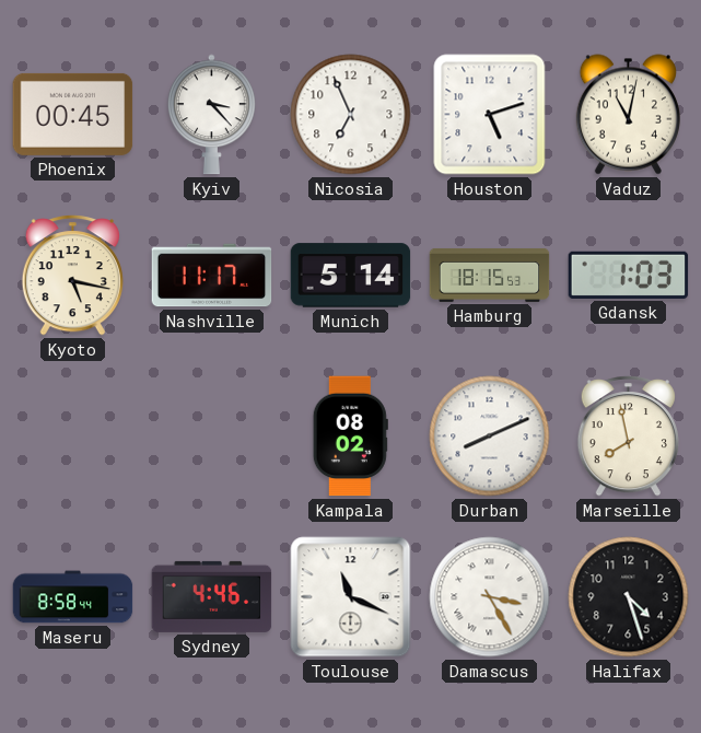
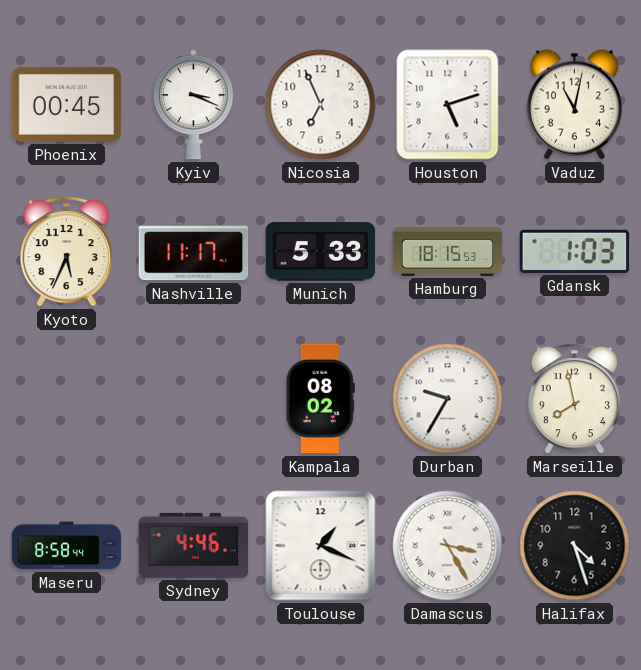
Kyiv: 3:23 -> 3:19 (194, 105)
Kyoto: 5:17 -> 5:34 (66, 252)
Munich: 5:14 -> 5:33 (321, 252)
Durban: 8:11 -> 9:35 (448, 399)
Toulouse: 11:19 -> 1:19 (321, 546)
